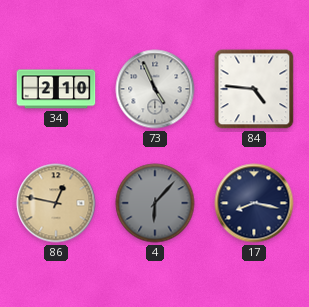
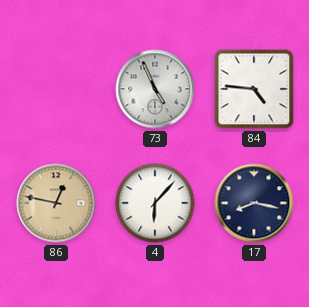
34: 2:10 -> none (56, 89)
4 dial: grey -> white (155, 203)
